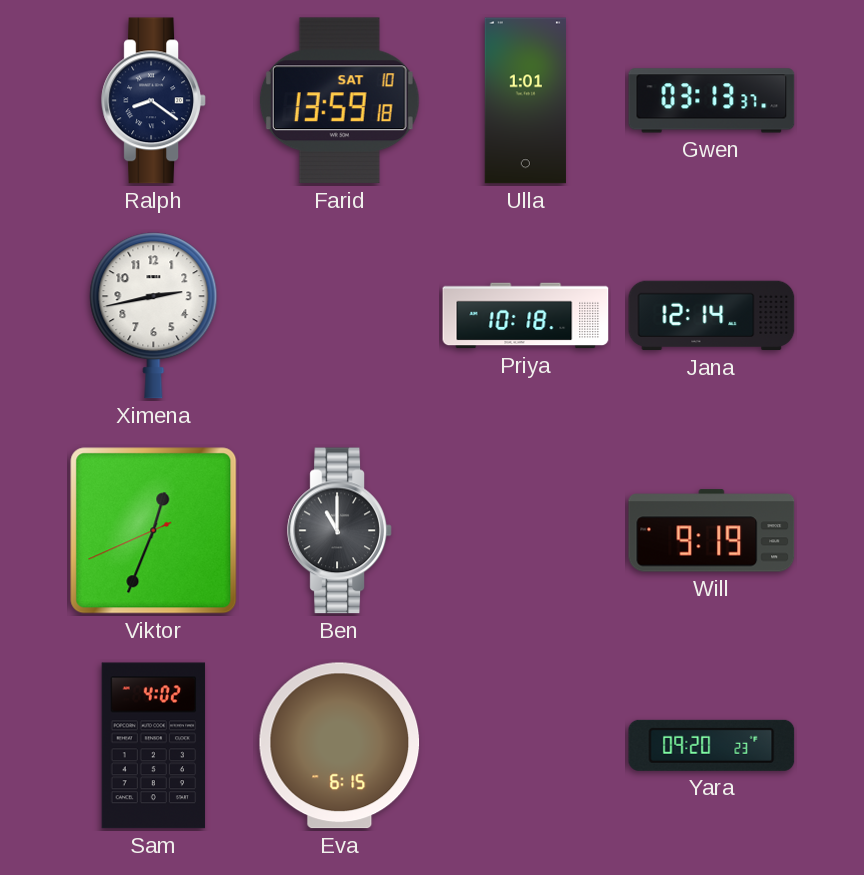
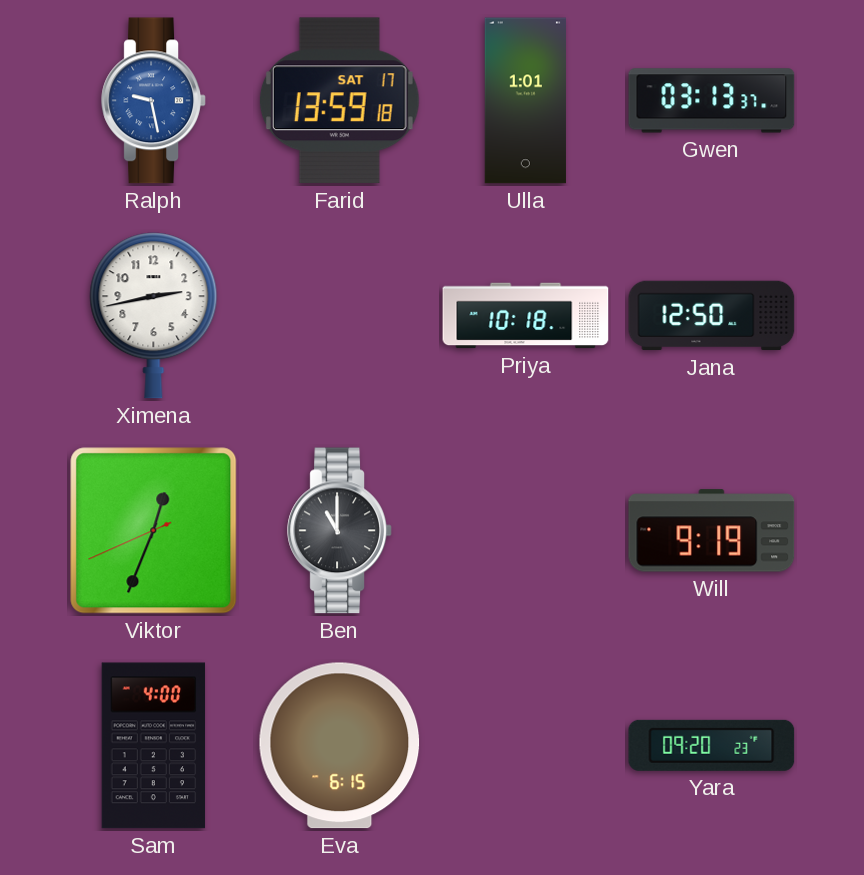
Ralph: 8:21 -> 9:28 (154, 101)
Ralph dial: navy -> blue (154, 101)
Farid date: SAT 10 -> SAT 17 (339, 101)
Jana: 12:14 -> 12:50 (712, 316)
Sam: 4:02 -> 4:00 (154, 746)
